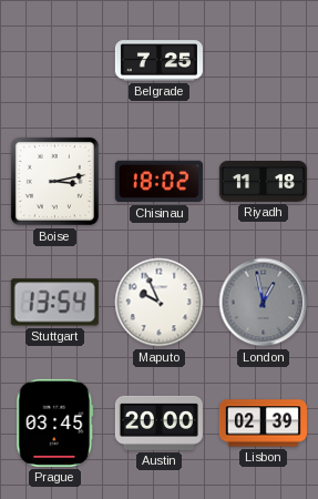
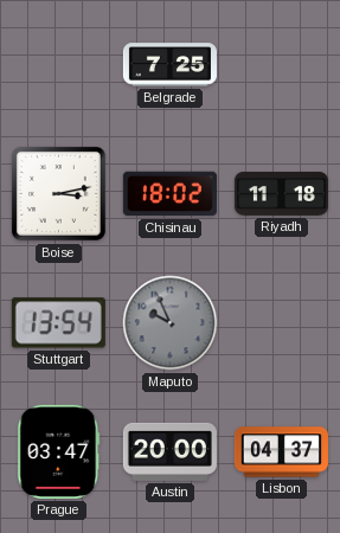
Maputo dial: white -> grey (171, 323)
London: 12:58 -> none (264, 303)
Prague: 03:45 -> 03:47 (59, 451)
Lisbon: 02:39 -> 04:37 (281, 452)
